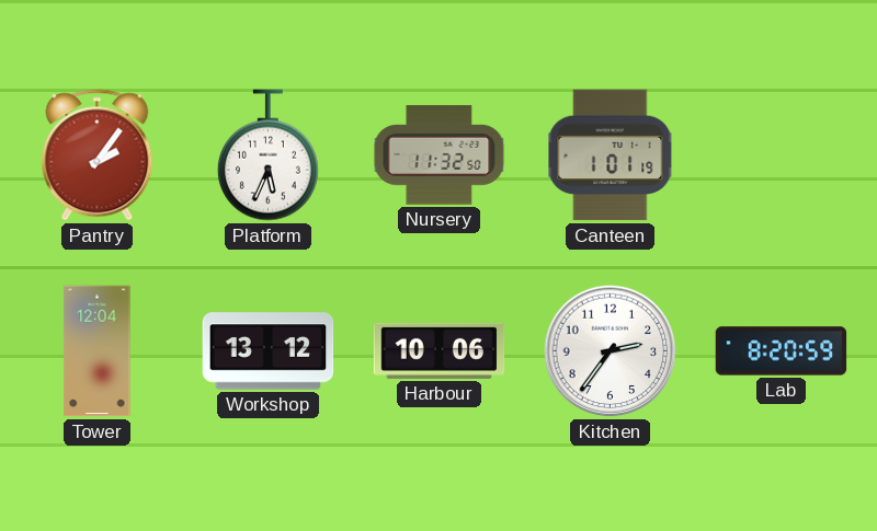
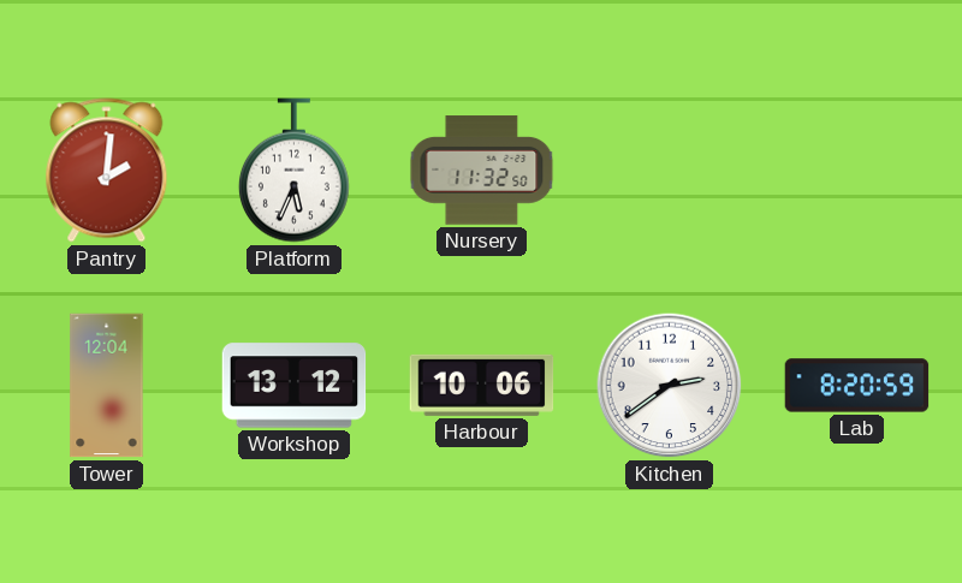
Pantry: 2:06 -> 2:01 (107, 171)
Canteen: 1:01 -> none (611, 155)
Kitchen: 2:36 -> 2:39 (670, 386)
